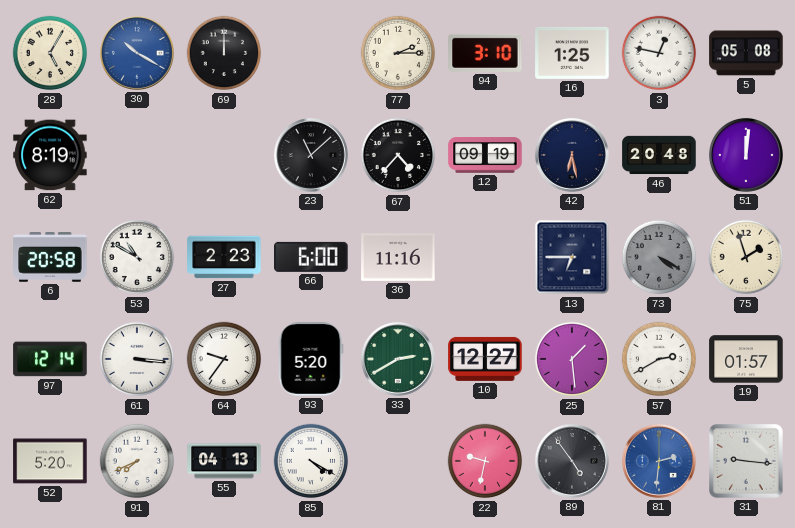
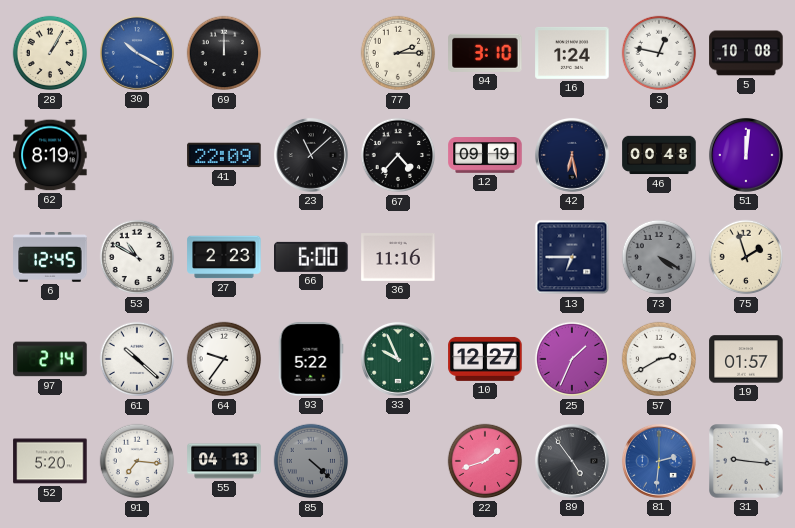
28: 5:05 -> 1:05 (50, 53)
16: 1:25 -> 1:24 (572, 53)
5: 05:08 -> 10:08 (746, 53)
41: none -> 22:09 (224, 155)
46: 20:48 -> 00:48 (659, 155)
6: 20:58 -> 12:45 (50, 258)
97: 12:14 -> 2:14 (50, 359)
61: 3:16 -> 10:22 (137, 359)
93: 5:20 -> 5:22 (311, 359)
33: 2:40 -> 9:56 (398, 359)
25: 1:29 -> 1:34 (572, 359)
91: 7:41 -> 7:16 (137, 461)
85: 4:20 -> 4:22 (311, 461)
85 dial: white -> grey (311, 461)
22: 9:32 -> 1:42 (485, 461)
